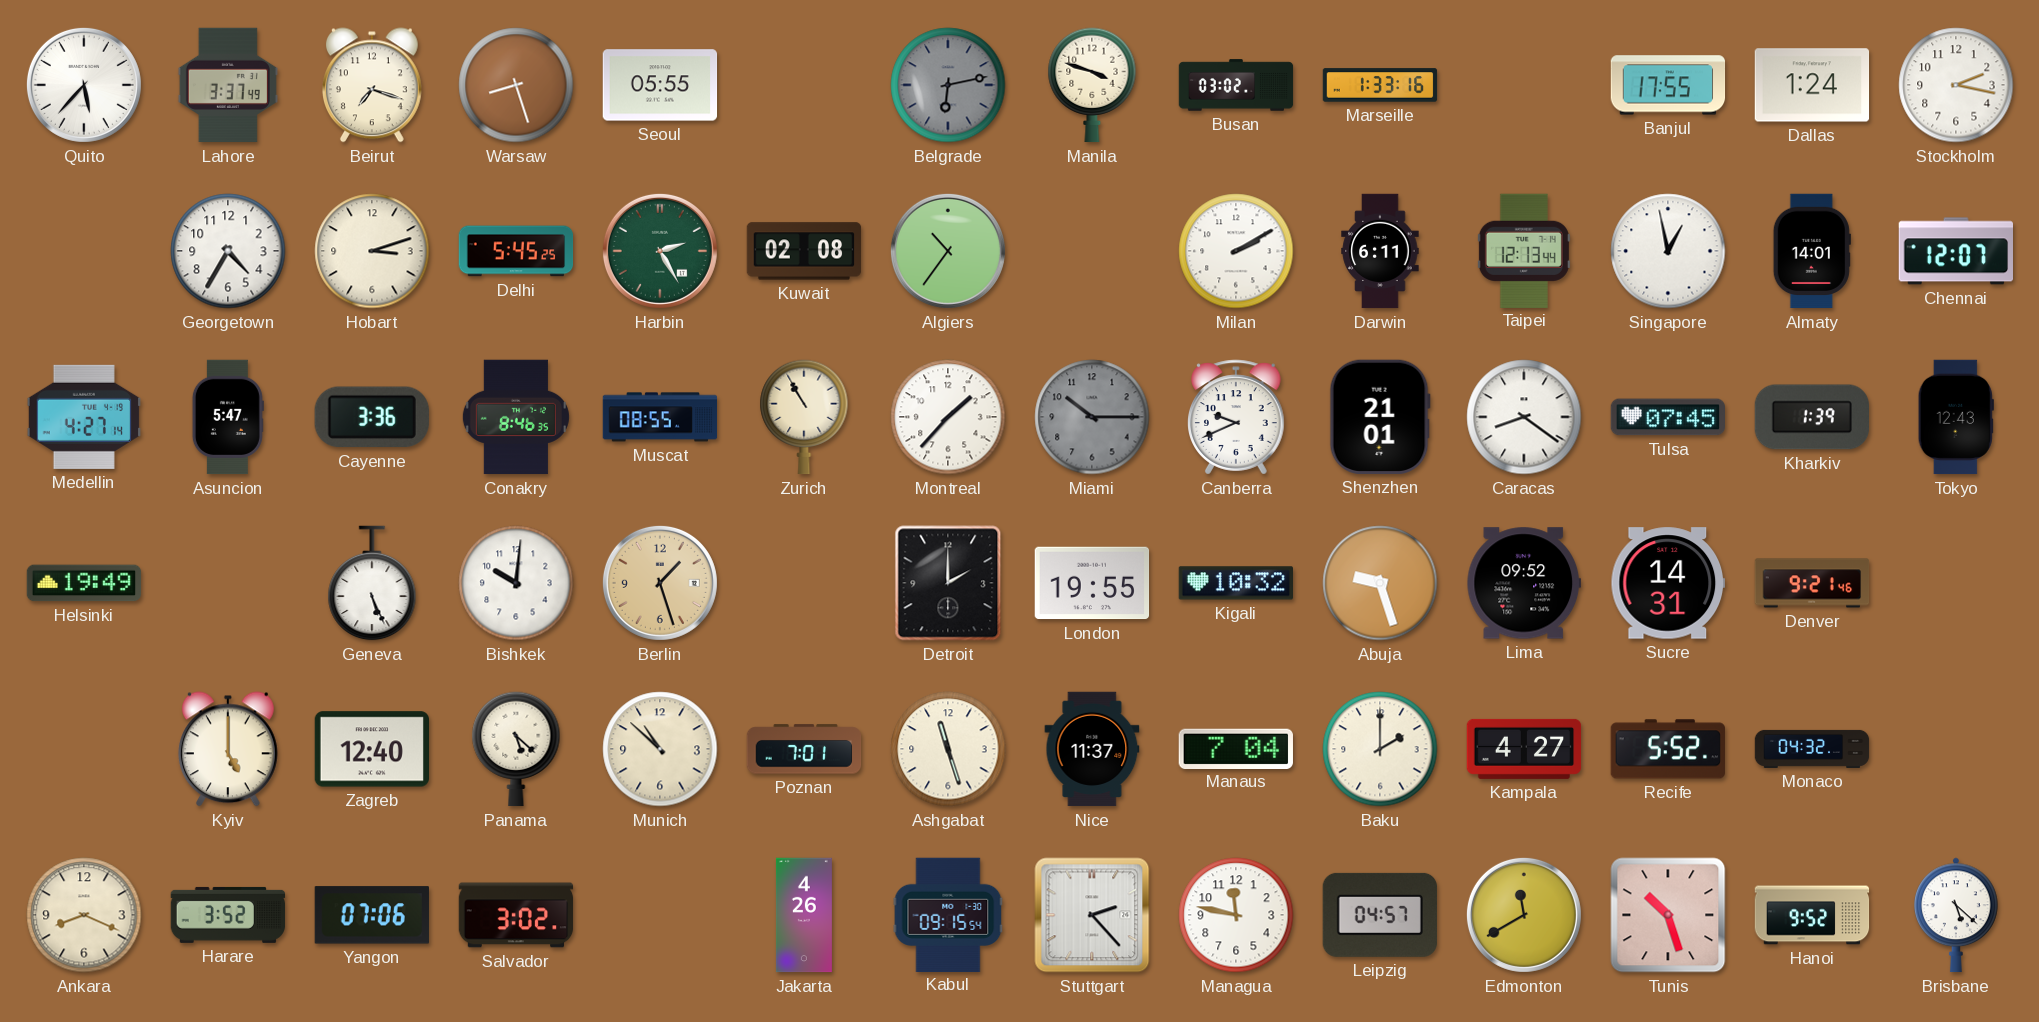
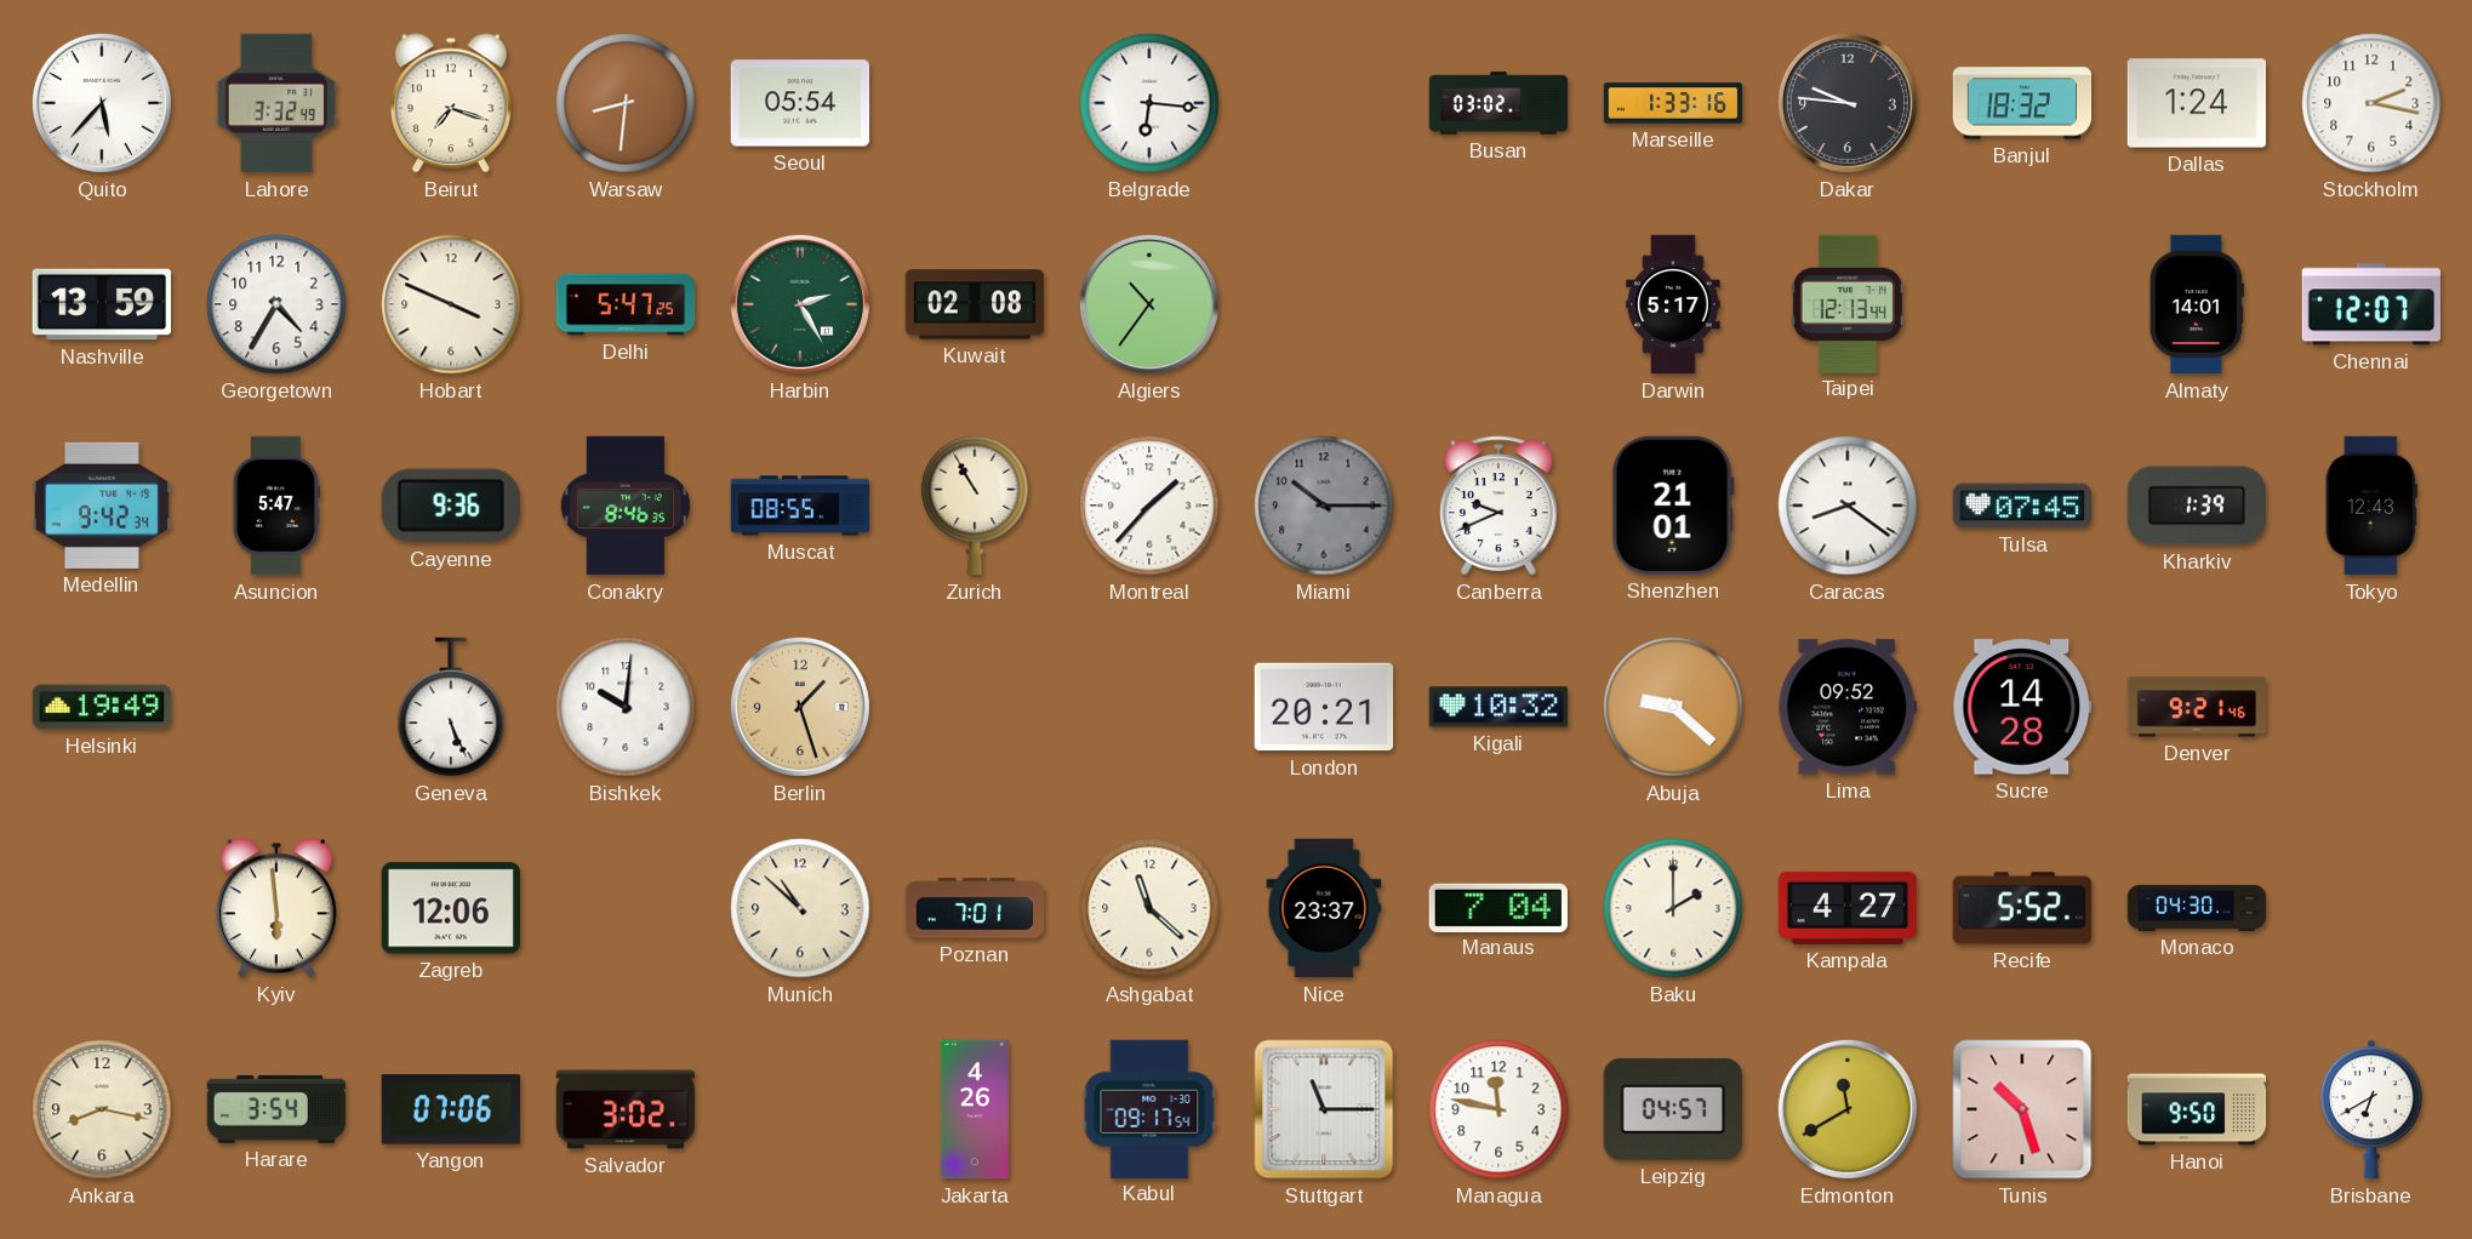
Lahore: 3:37 -> 3:32 (276, 103)
Warsaw: 8:27 -> 8:31 (626, 103)
Seoul: 05:55 -> 05:54 (800, 103)
Belgrade: 6:13 -> 6:16 (1149, 103)
Belgrade dial: grey -> white (1149, 103)
Manila: 3:48 -> none (1092, 85)
Dakar: none -> 9:46 (1848, 103)
Banjul: 17:55 -> 18:32 (2022, 103)
Nashville: none -> 13:59 (102, 304)
Hobart: 3:12 -> 3:49 (451, 304)
Delhi: 5:45 -> 5:47 (626, 304)
Milan: 2:10 -> none (1236, 251)
Darwin: 6:11 -> 5:17 (1673, 304)
Singapore: 12:58 -> none (1668, 251)
Medellin: 4:27 -> 9:42 (101, 506)
Cayenne: 3:36 -> 9:36 (451, 506)
Detroit: 2:00 -> none (948, 583)
London: 19:55 -> 20:21 (1324, 707)
Abuja: 9:27 -> 9:22 (1673, 707)
Sucre: 14:31 -> 14:28 (2021, 707)
Kyiv: 5:00 -> 5:59 (276, 908)
Zagreb: 12:40 -> 12:06 (450, 908)
Panama: 5:22 -> none (516, 749)
Ashgabat: 11:27 -> 11:22 (1149, 908)
Nice: 11:37 -> 23:37 (1324, 908)
Monaco: 04:32 -> 04:30 (2197, 908)
Ankara: 8:19 -> 8:17 (102, 1109)
Harare: 3:52 -> 3:54 (276, 1109)
Kabul: 09:15 -> 09:17 (1149, 1108)
Stuttgart: 2:23 -> 11:15 (1324, 1109)
Hanoi: 9:52 -> 9:50 (2197, 1109)
Brisbane: 5:22 -> 6:40 (2371, 1109)
